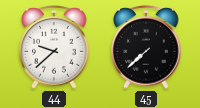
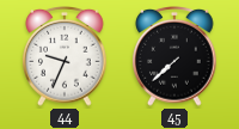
44: 9:38 -> 9:34 (65, 57)
